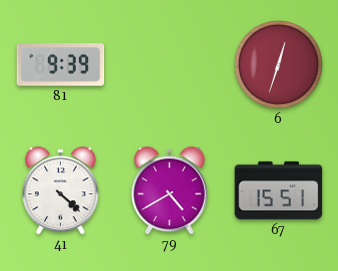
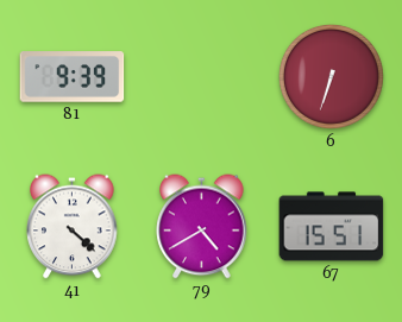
6: 12:33 -> 6:33 (331, 76)
